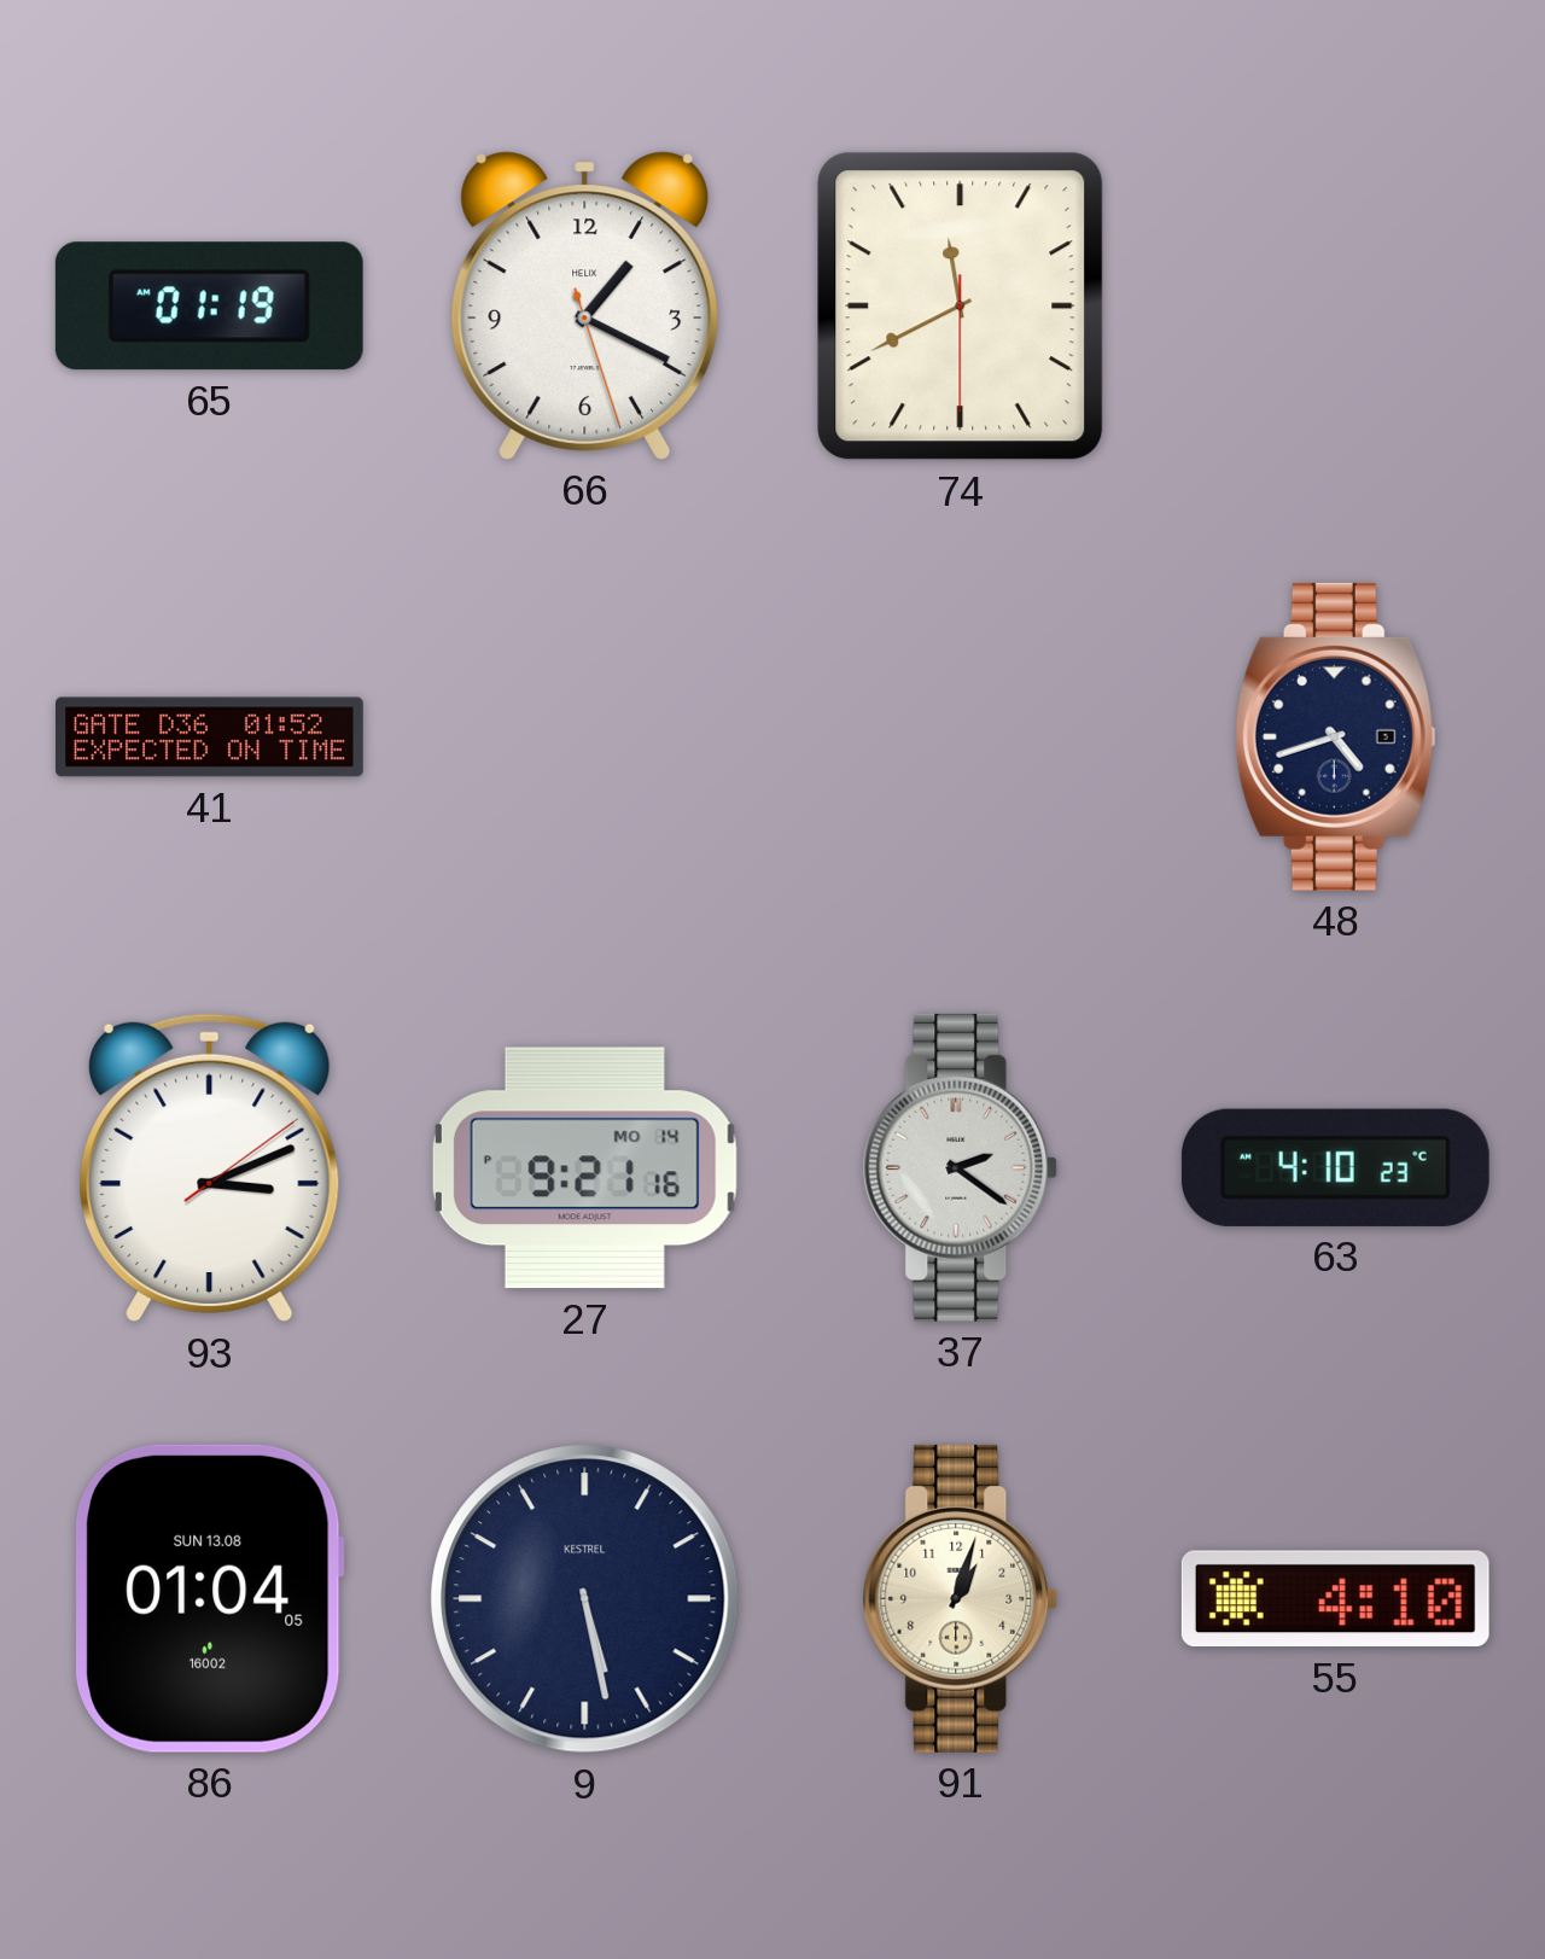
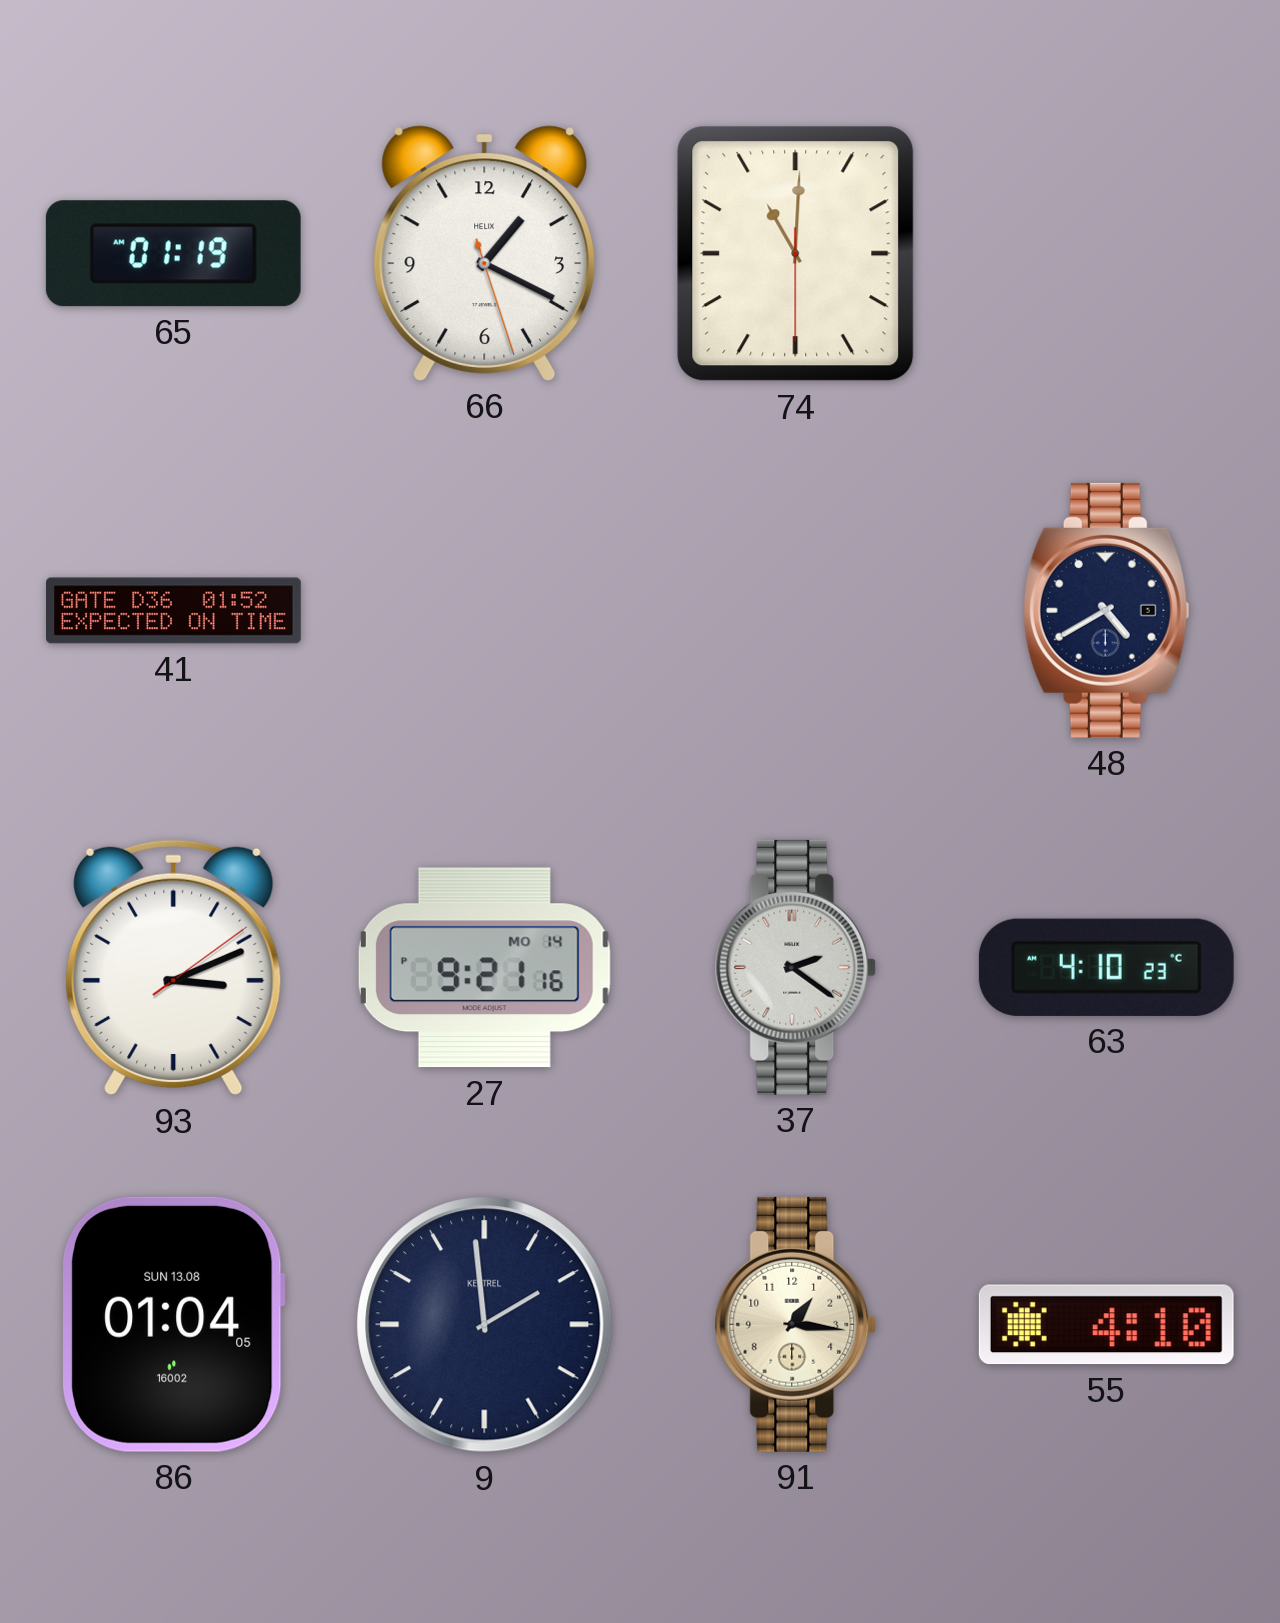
74: 11:40 -> 11:00 (796, 254)
48: 4:42 -> 4:40 (1106, 610)
9: 5:28 -> 1:59 (485, 1325)
91: 1:03 -> 1:16 (796, 1324)
